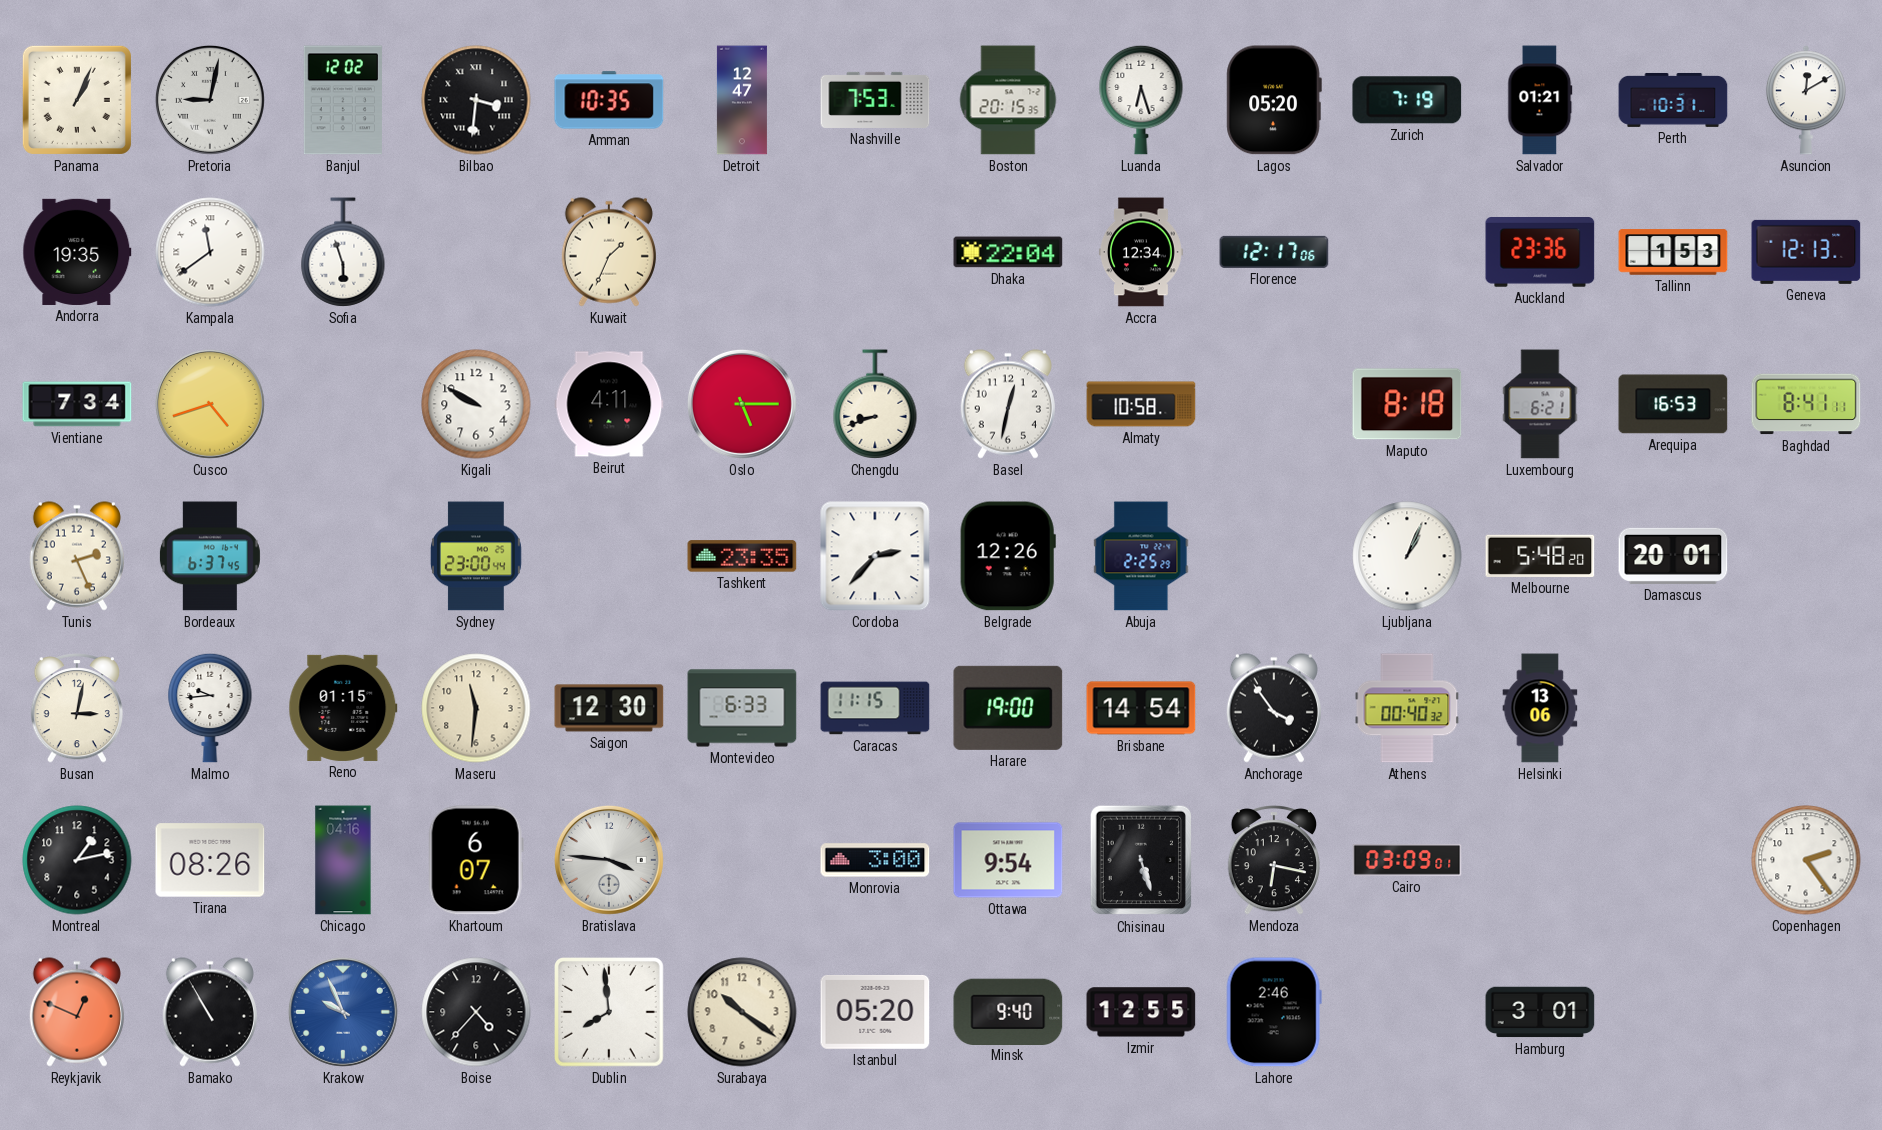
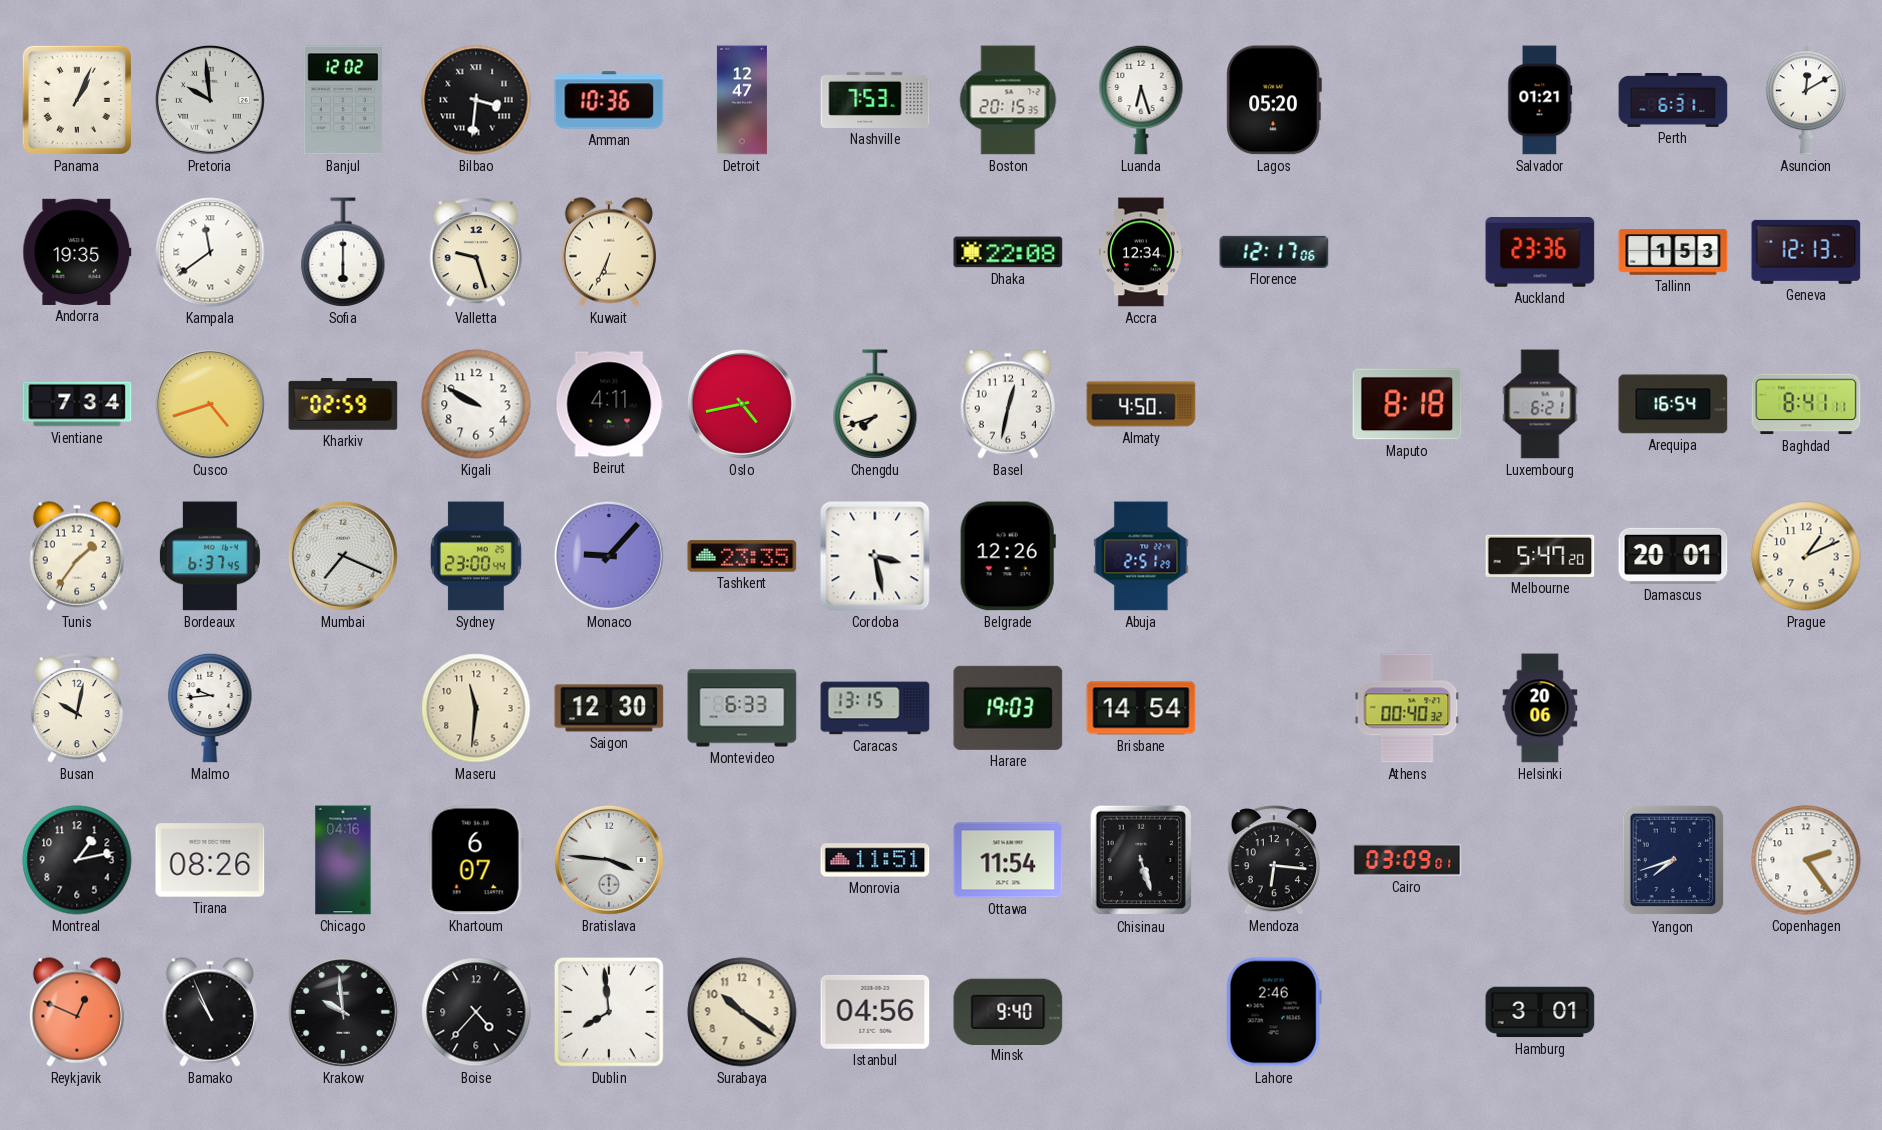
Pretoria: 9:02 -> 9:59 (210, 100)
Amman: 10:35 -> 10:36 (609, 100)
Zurich: 7:19 -> none (1407, 100)
Perth: 10:31 -> 6:31 (1673, 100)
Sofia: 5:57 -> 6:00 (343, 252)
Valletta: none -> 9:27 (475, 253)
Kuwait: 1:34 -> 6:34 (609, 252)
Dhaka: 22:04 -> 22:08 (1008, 252)
Kharkiv: none -> 02:59 (343, 404)
Oslo: 5:15 -> 4:43 (742, 404)
Chengdu: 8:42 -> 7:42 (875, 404)
Almaty: 10:58 -> 4:50 (1141, 404)
Arequipa: 16:53 -> 16:54 (1673, 404)
Tunis: 2:26 -> 1:36 (77, 556)
Mumbai: none -> 7:19 (343, 556)
Monaco: none -> 9:07 (609, 556)
Cordoba: 2:37 -> 3:28 (875, 556)
Abuja: 2:25 -> 2:51 (1141, 556)
Ljubljana: 1:04 -> none (1407, 556)
Melbourne: 5:48 -> 5:47 (1540, 556)
Prague: none -> 1:11 (1806, 556)
Busan: 3:02 -> 10:02 (76, 709)
Reno: 01:15 -> none (343, 708)
Caracas: 11:15 -> 13:15 (875, 708)
Harare: 19:00 -> 19:03 (1008, 708)
Anchorage: 3:54 -> none (1274, 708)
Helsinki: 13:06 -> 20:06 (1540, 708)
Monrovia: 3:00 -> 11:51 (875, 860)
Ottawa: 9:54 -> 11:54 (1008, 860)
Mendoza: 6:17 -> 6:16 (1273, 861)
Yangon: none -> 7:42 (1673, 860)
Bamako: 10:55 -> 10:56 (210, 1012)
Krakow: 9:56 -> 9:59 (343, 1012)
Krakow dial: blue -> black (343, 1012)
Istanbul: 05:20 -> 04:56 (875, 1012)
Izmir: 12:55 -> none (1141, 1012)
